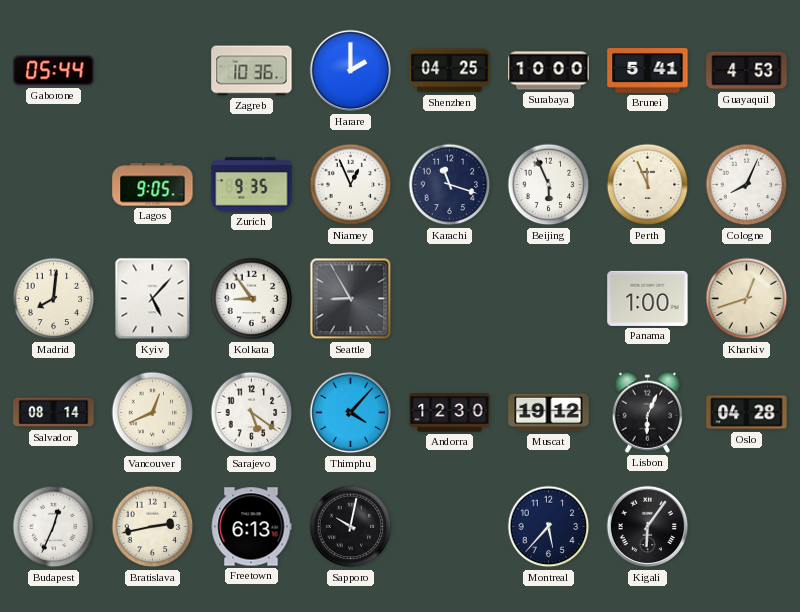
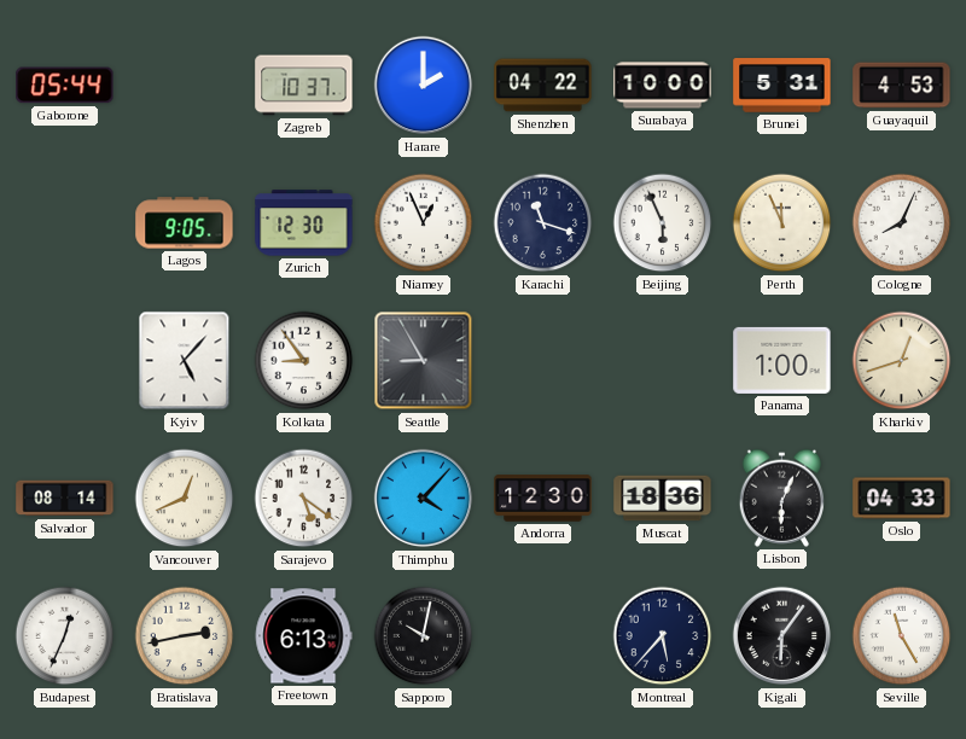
Zagreb: 10:36 -> 10:37 (304, 86)
Shenzhen: 04:25 -> 04:22 (543, 86)
Brunei: 5:41 -> 5:31 (782, 86)
Zurich: 9:35 -> 12:30 (304, 223)
Madrid: 8:01 -> none (54, 299)
Muscat: 19:12 -> 18:36 (663, 499)
Oslo: 04:28 -> 04:33 (902, 499)
Seville: none -> 11:25 (902, 636)
